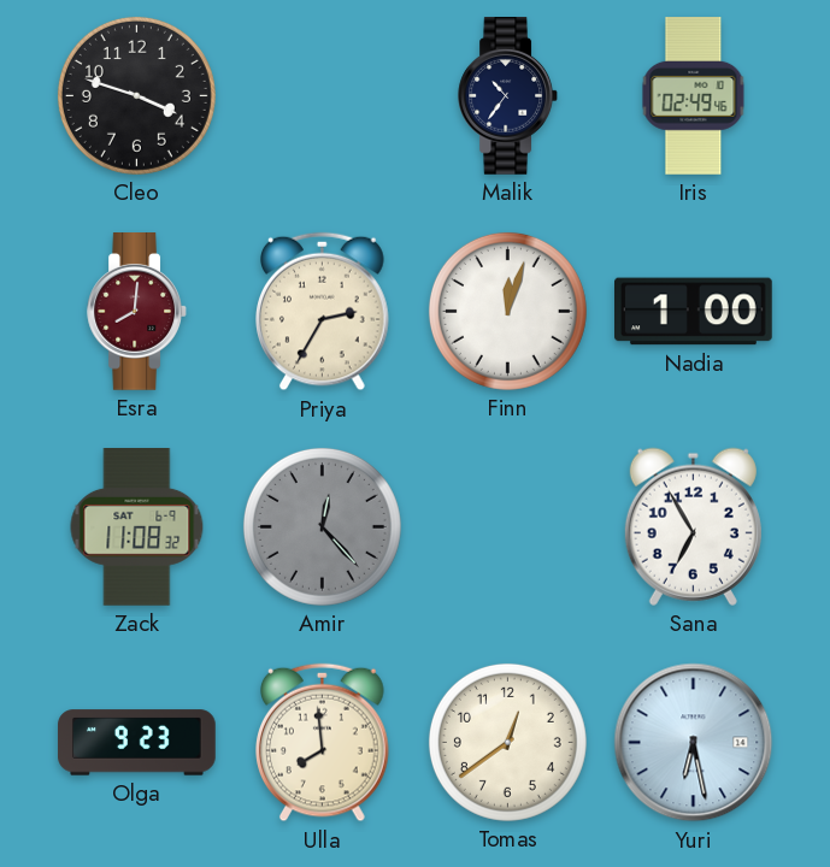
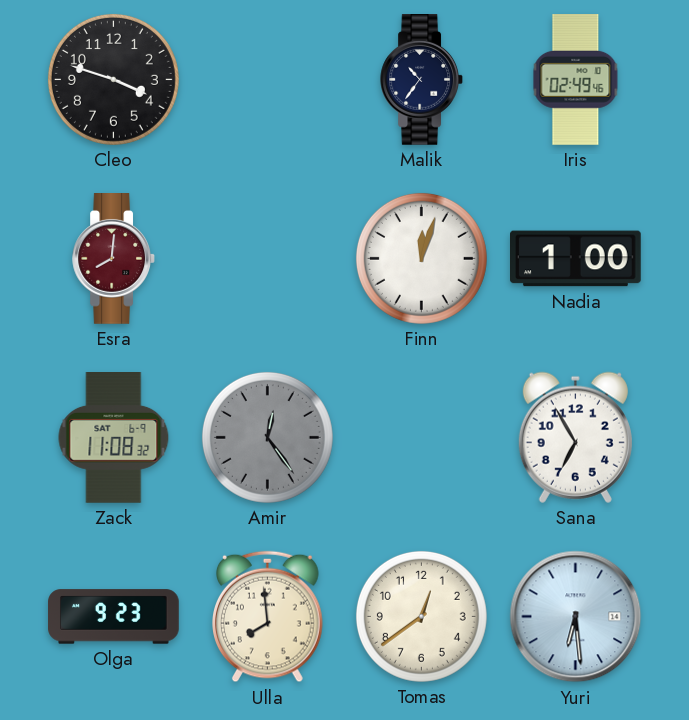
Priya: 2:35 -> none (323, 312)
Amir: 12:23 -> 12:24 (267, 437)
Yuri: 6:28 -> 6:29 (576, 617)
